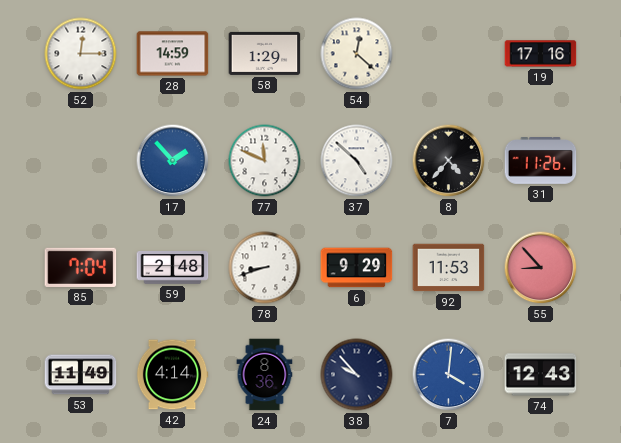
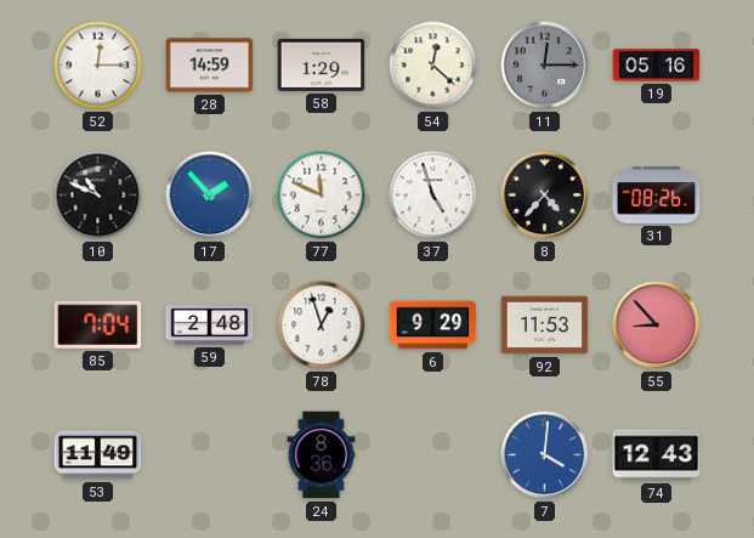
11: none -> 12:15 (545, 66)
19: 17:16 -> 05:16 (657, 66)
10: none -> 10:49 (98, 196)
37: 4:52 -> 4:57 (433, 196)
31: 11:26 -> 08:26 (657, 196)
78: 8:42 -> 12:57 (322, 325)
42: 4:14 -> none (172, 375)
38: 9:53 -> none (357, 375)
